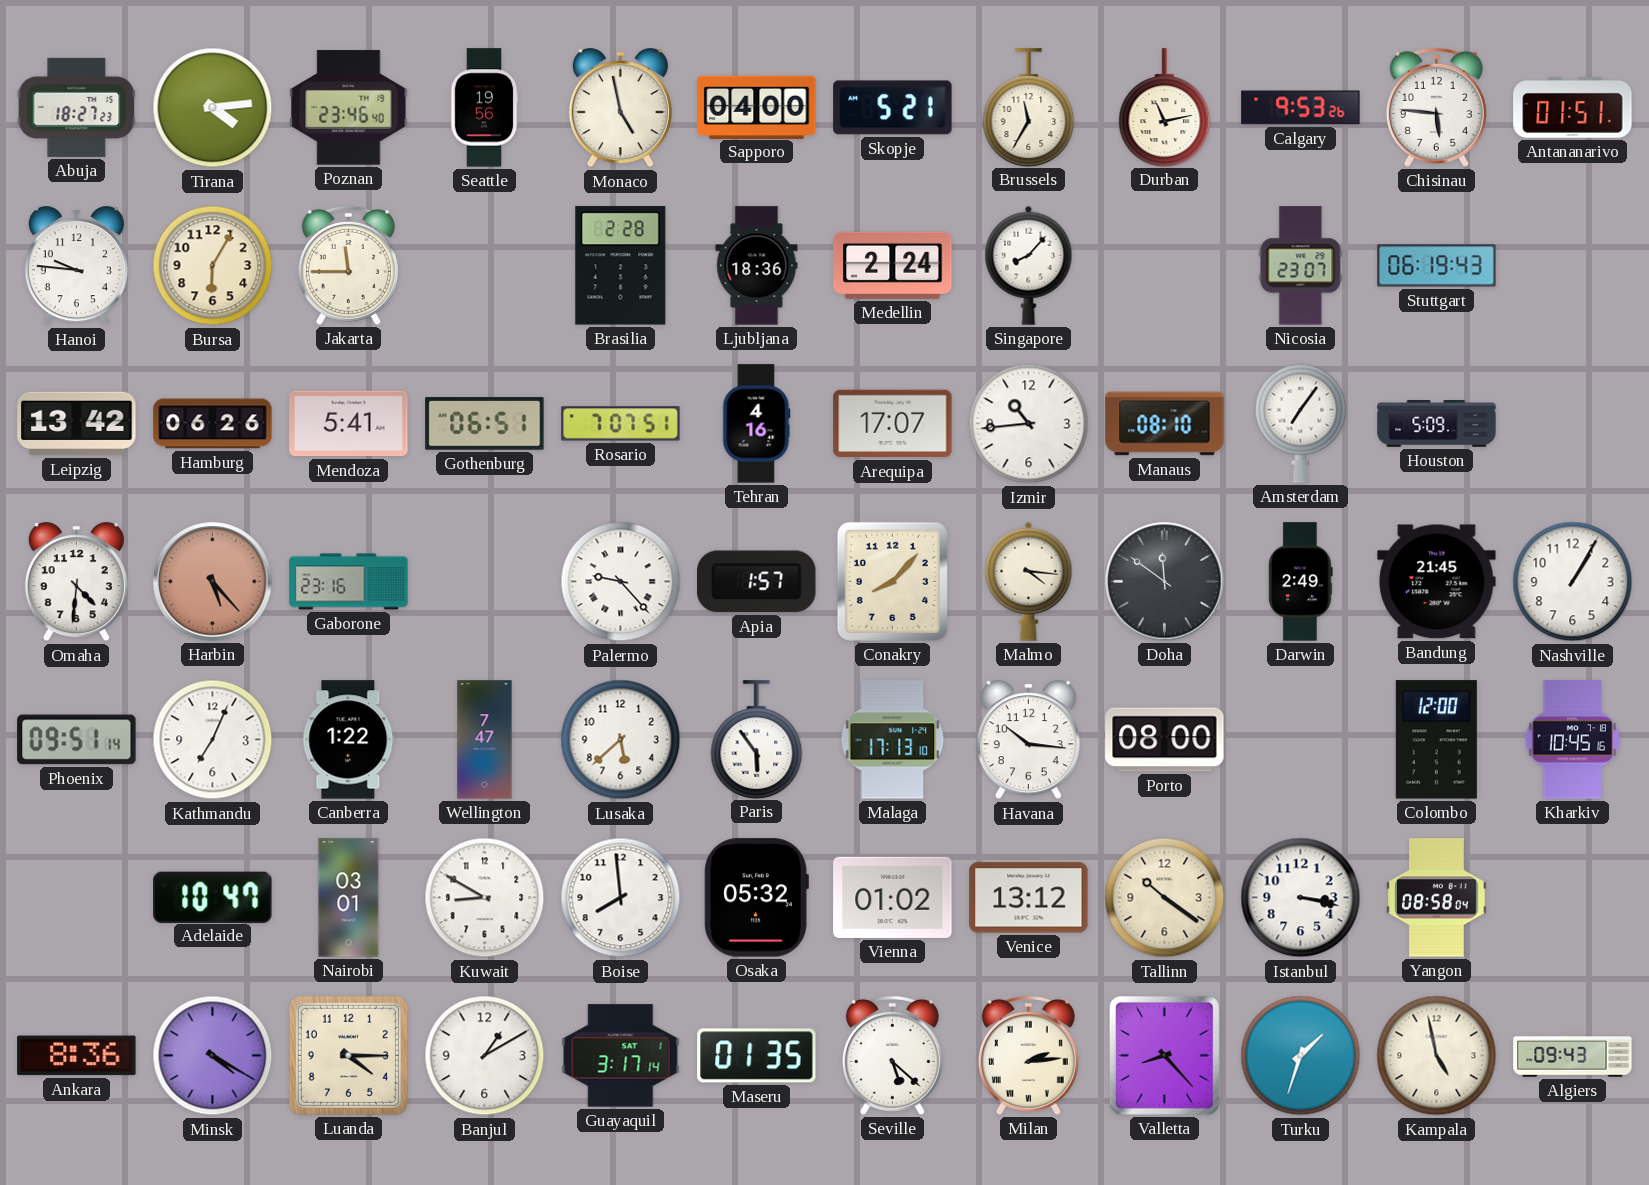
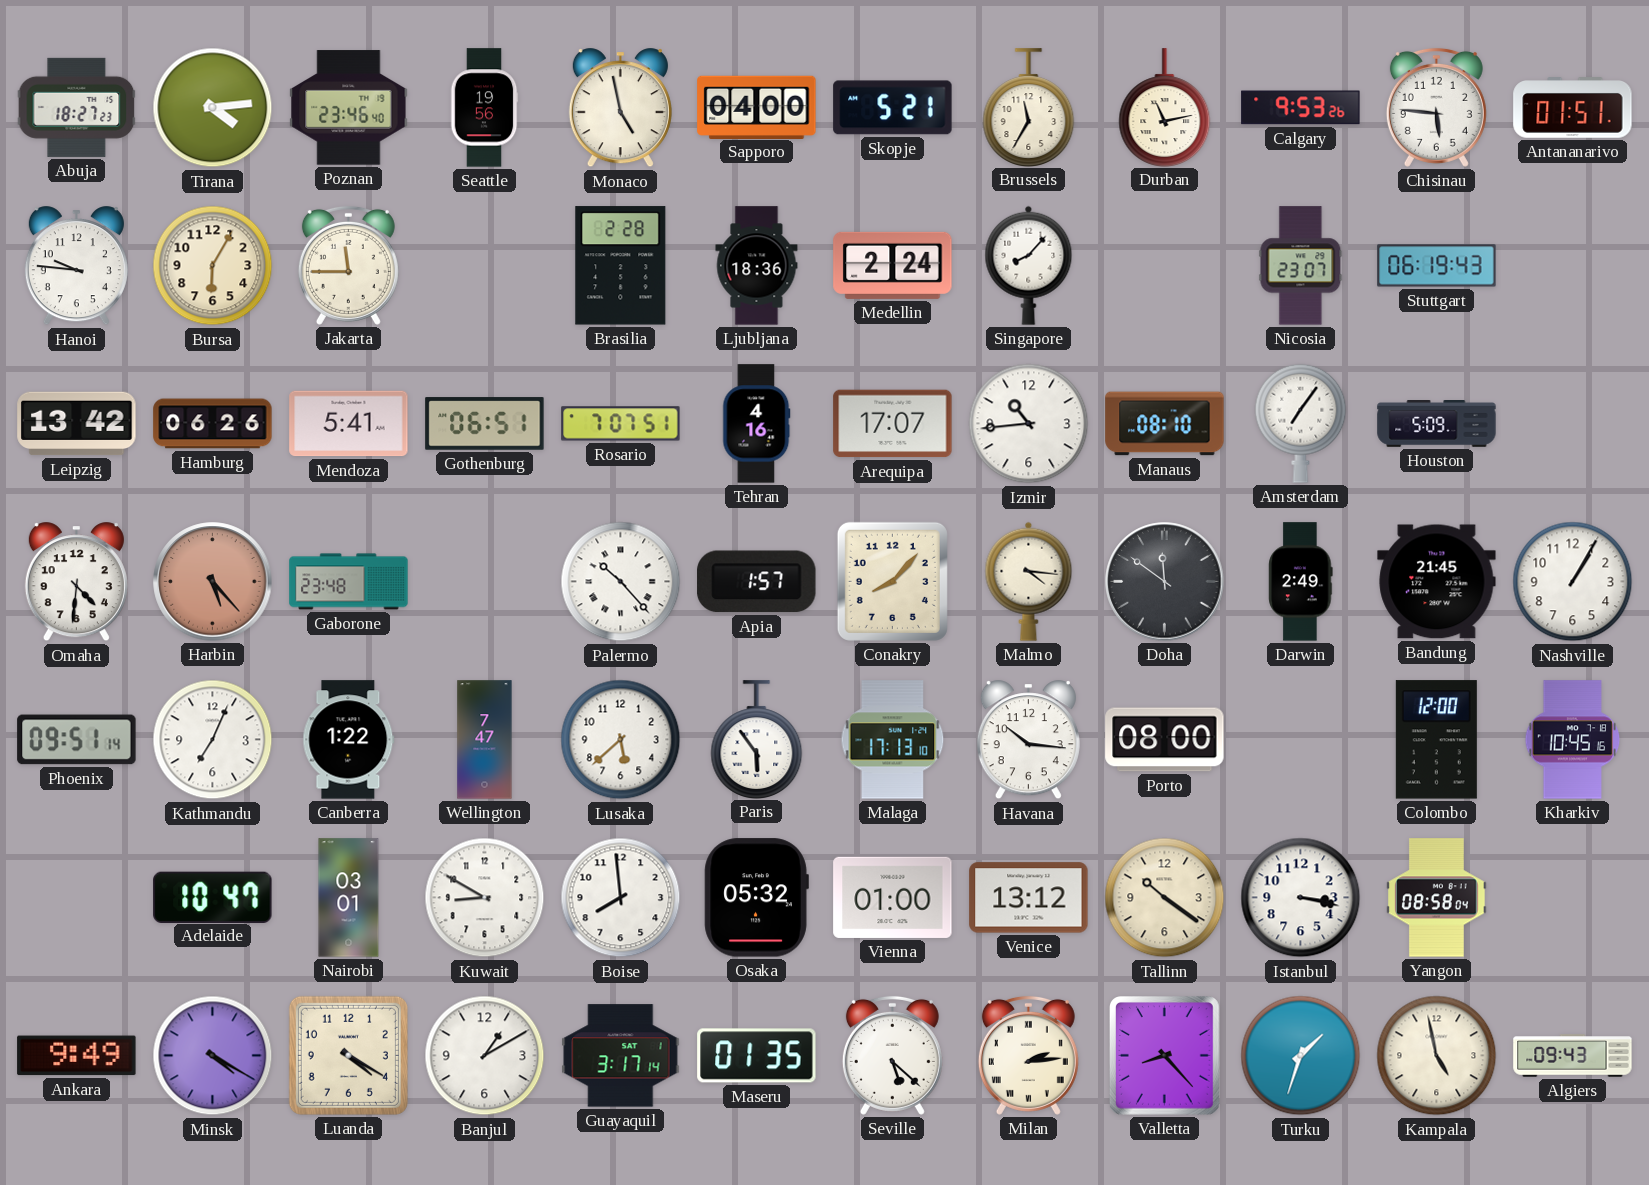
Gaborone: 23:16 -> 23:48 (349, 582)
Palermo: 9:23 -> 10:23 (621, 582)
Vienna: 01:02 -> 01:00 (893, 897)
Ankara: 8:36 -> 9:49 (77, 1056)
Luanda: 4:15 -> 4:20 (348, 1055)
